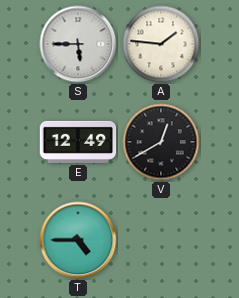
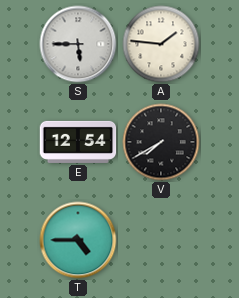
E: 12:49 -> 12:54 (78, 142)
V: 12:40 -> 7:40 (161, 142)
